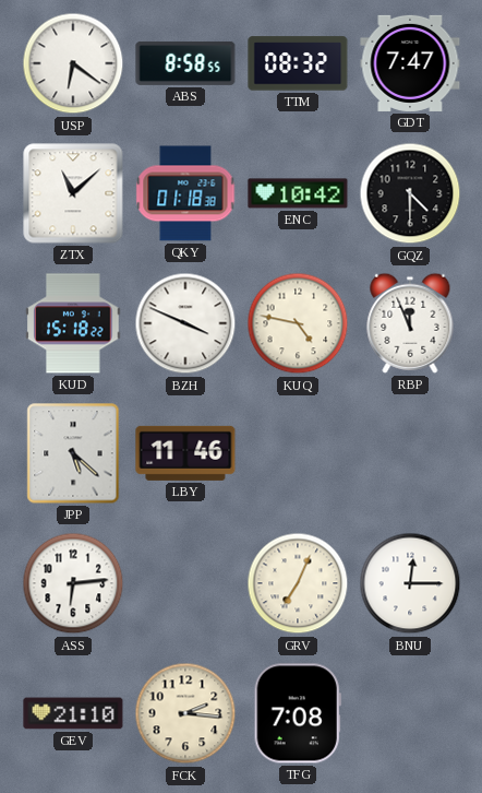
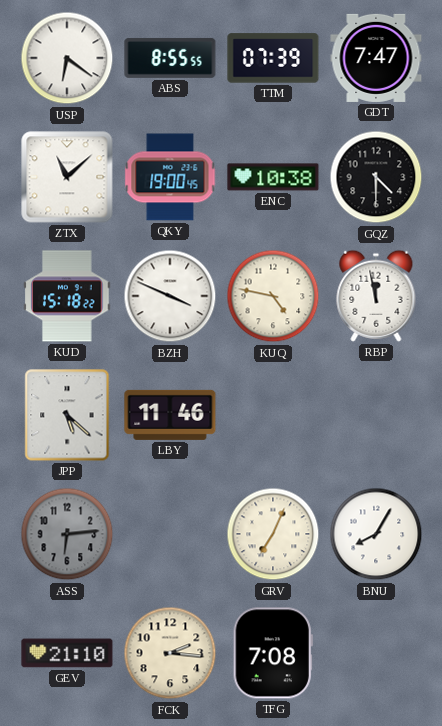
ABS: 8:58 -> 8:55 (170, 58)
TTM: 08:32 -> 07:39 (273, 58)
QKY: 01:18 -> 19:00 (170, 177)
ENC: 10:42 -> 10:38 (273, 177)
RBP: 11:56 -> 11:58 (376, 296)
ASS dial: white -> grey (67, 534)
BNU: 12:15 -> 8:05 (376, 534)
